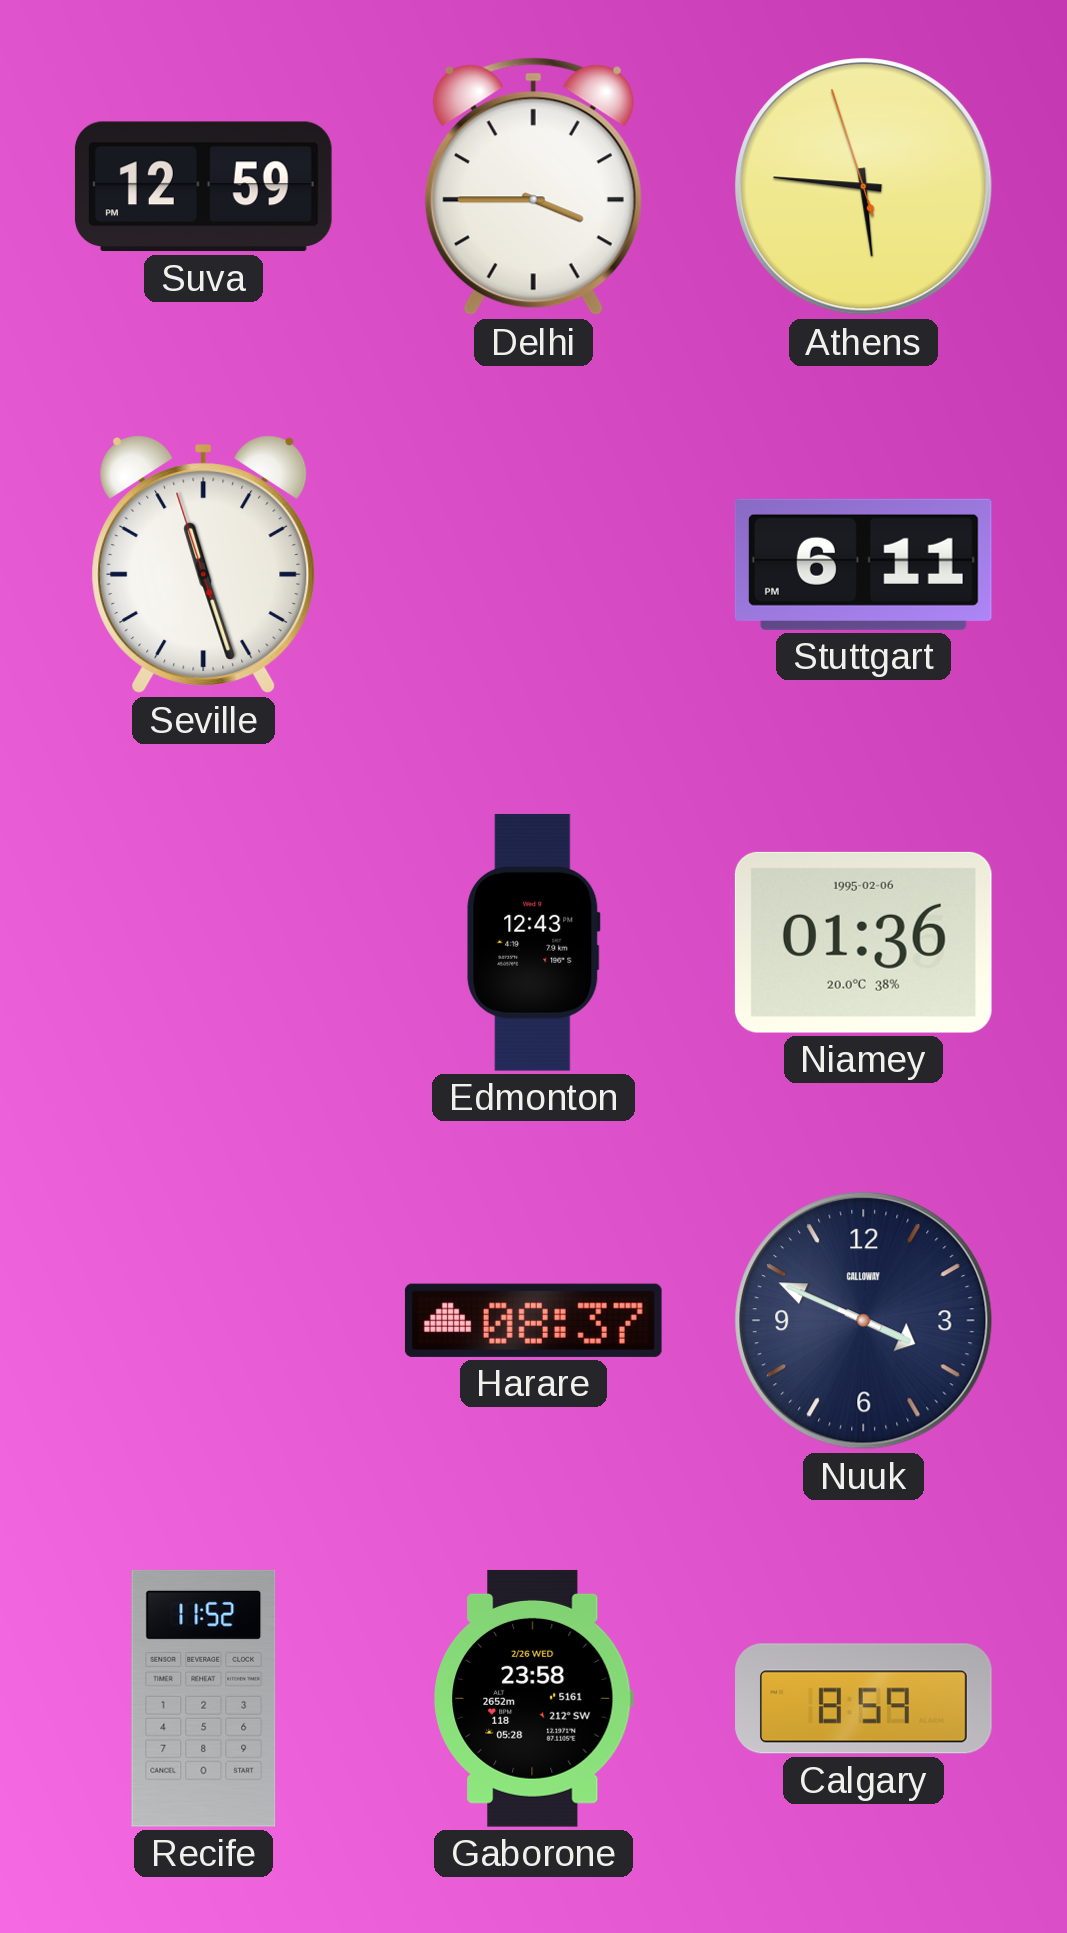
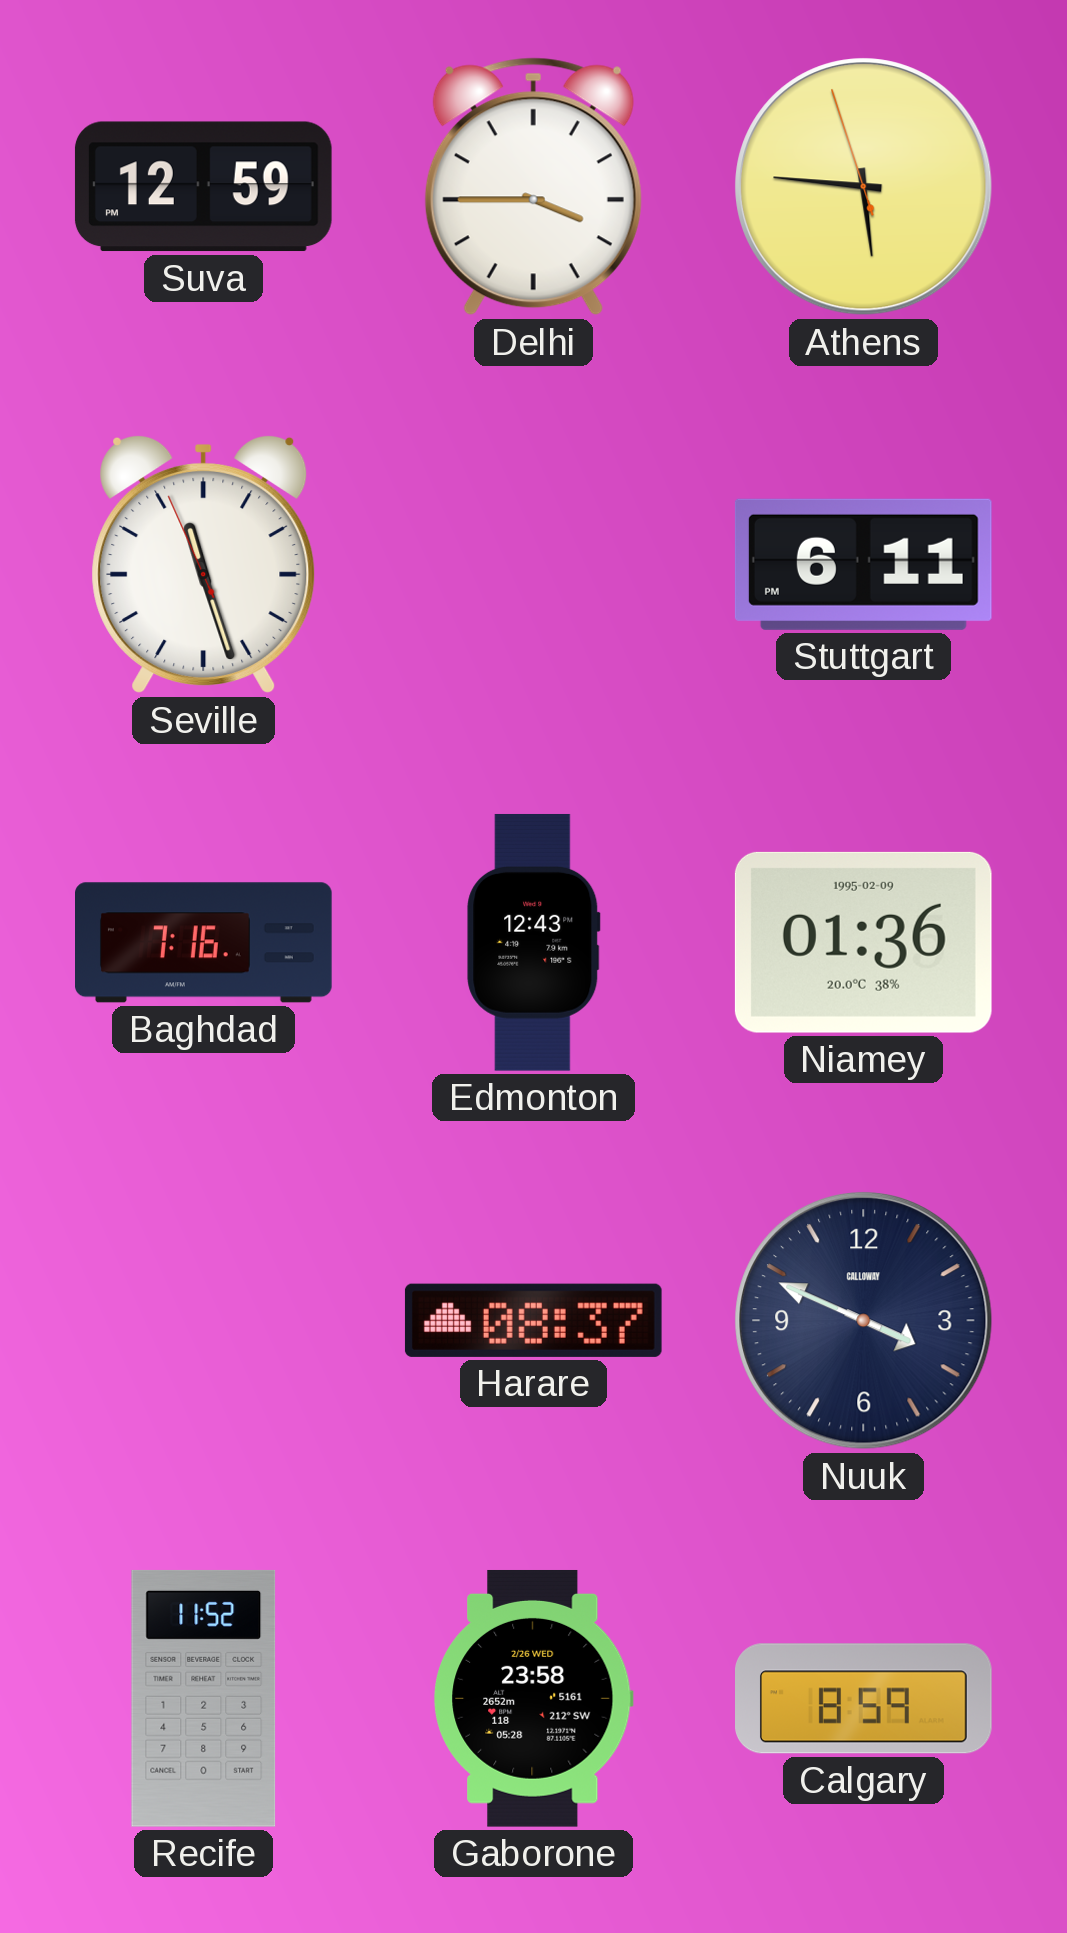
Seville: 11:26:57 -> 11:26:56 (204, 564)
Baghdad: none -> 7:16 (204, 943)
Niamey date: 1995-02-06 -> 1995-02-09 (863, 942)
